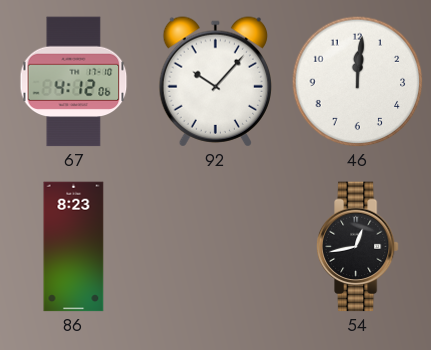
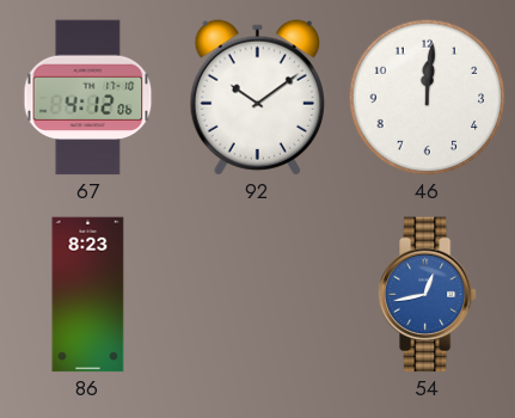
92: 10:07 -> 10:09 (257, 98)
54 dial: black -> blue (427, 295)
